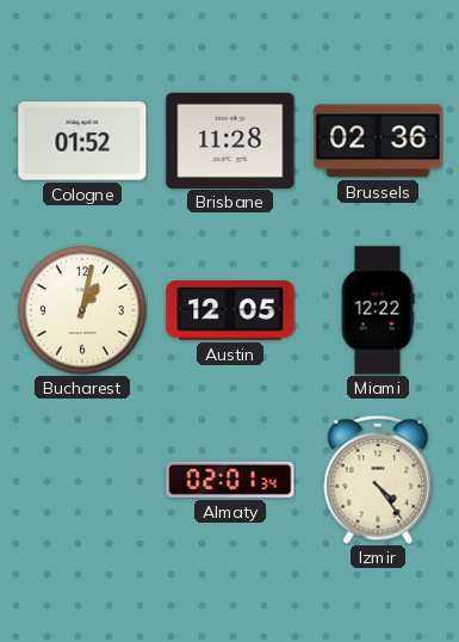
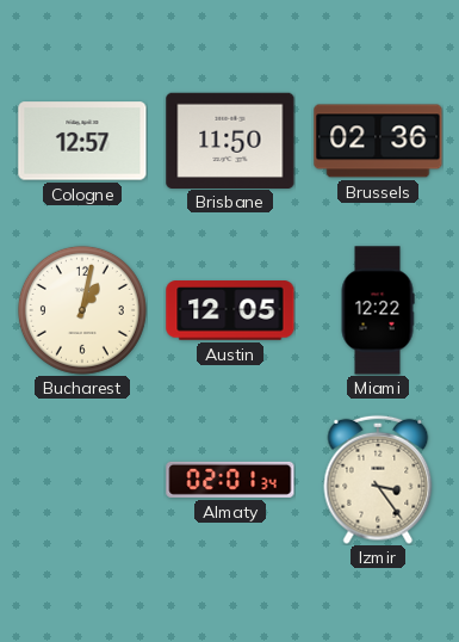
Cologne: 01:52 -> 12:57 (82, 141)
Brisbane: 11:28 -> 11:50 (230, 140)
Izmir: 4:24 -> 3:24 (378, 480)
